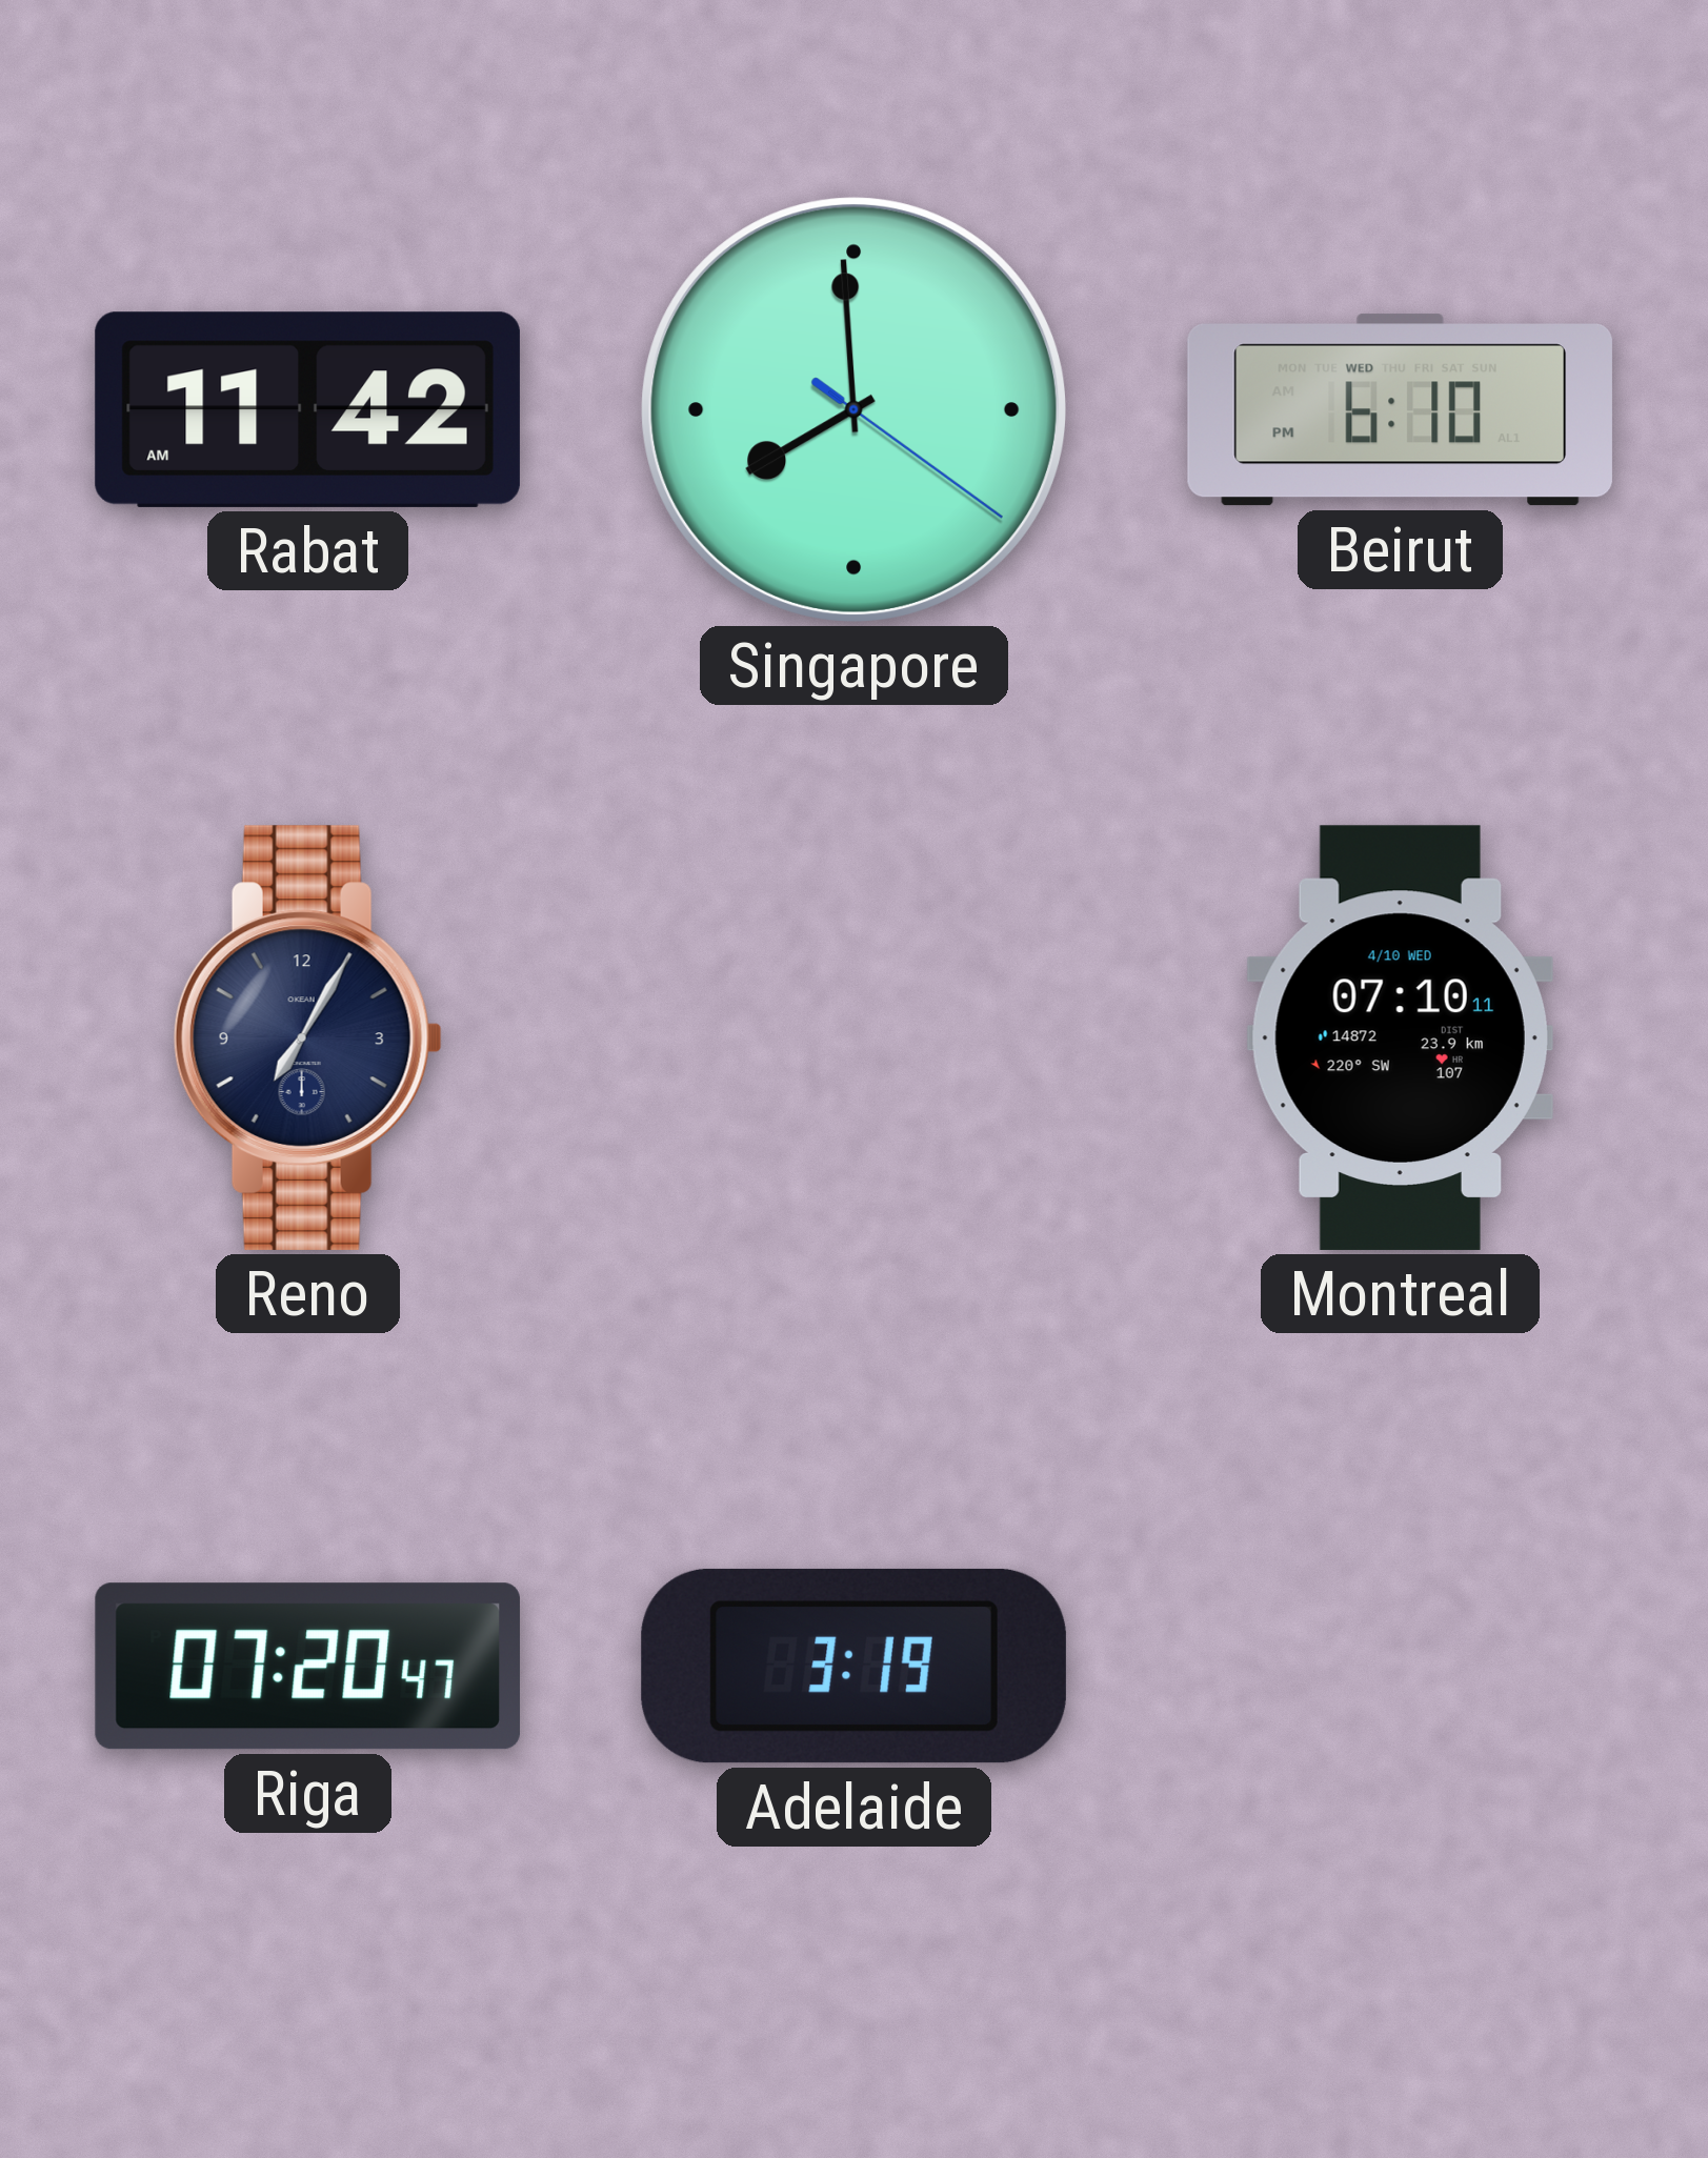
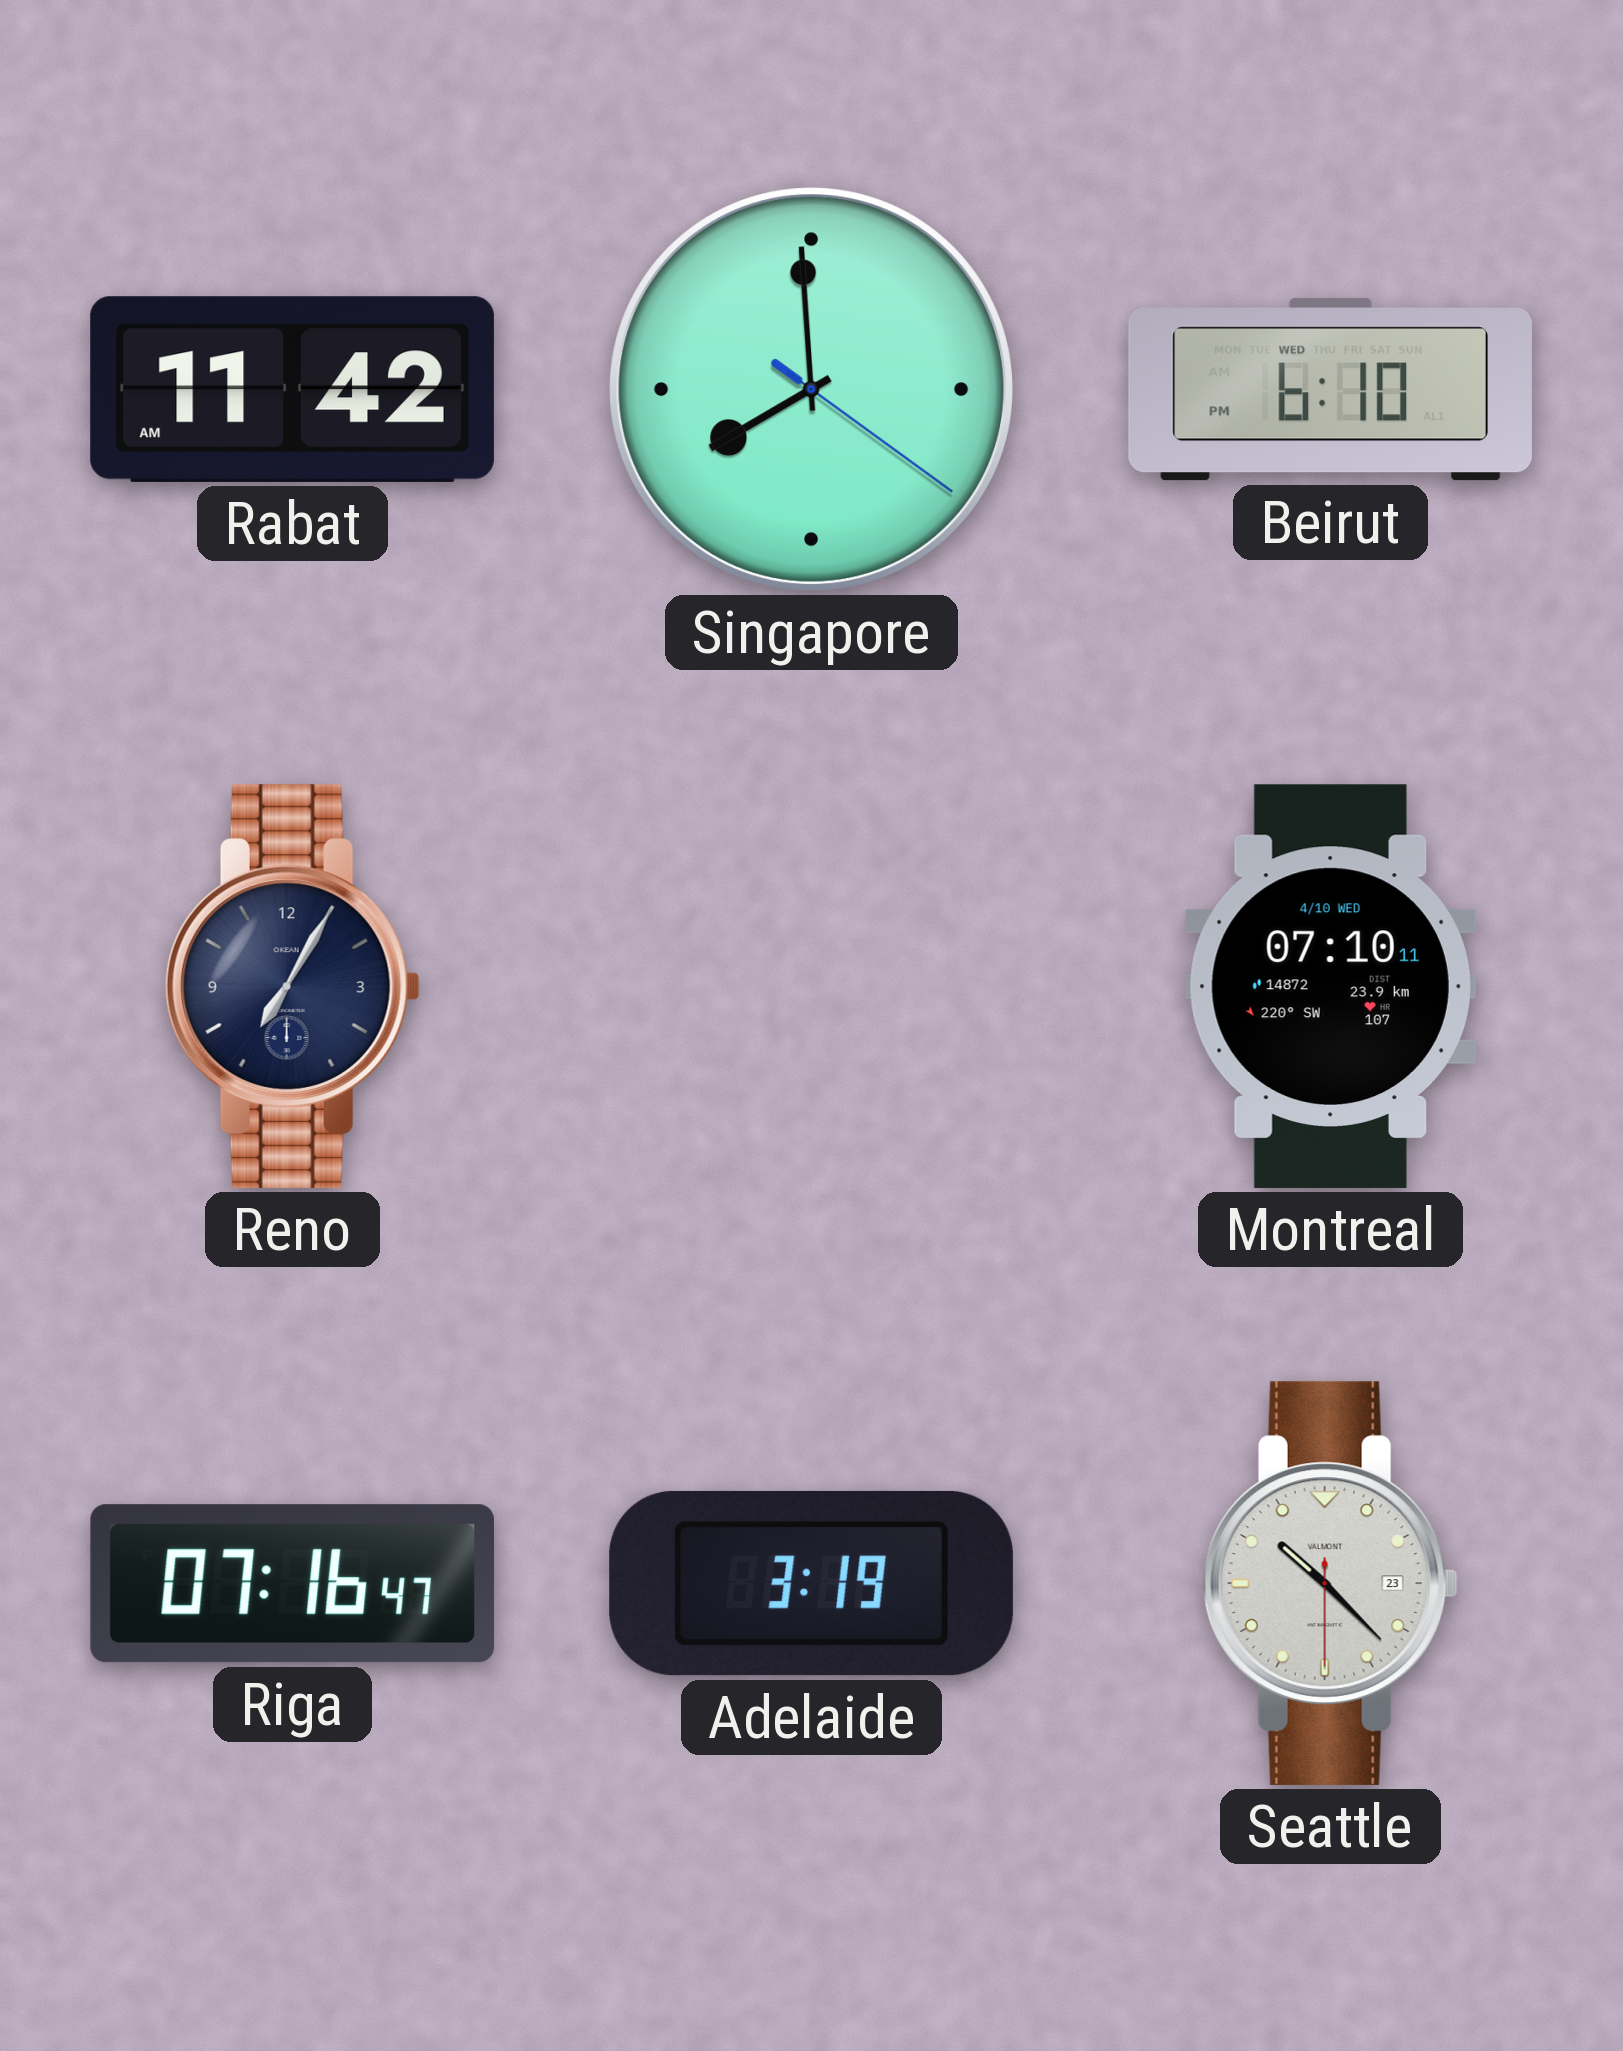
Riga: 07:20 -> 07:16 (292, 1584)
Seattle: none -> 10:22 (1330, 1583)
